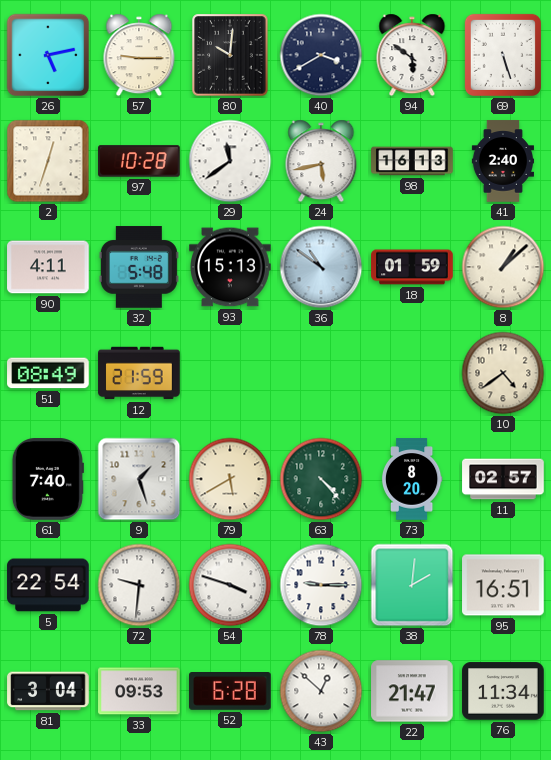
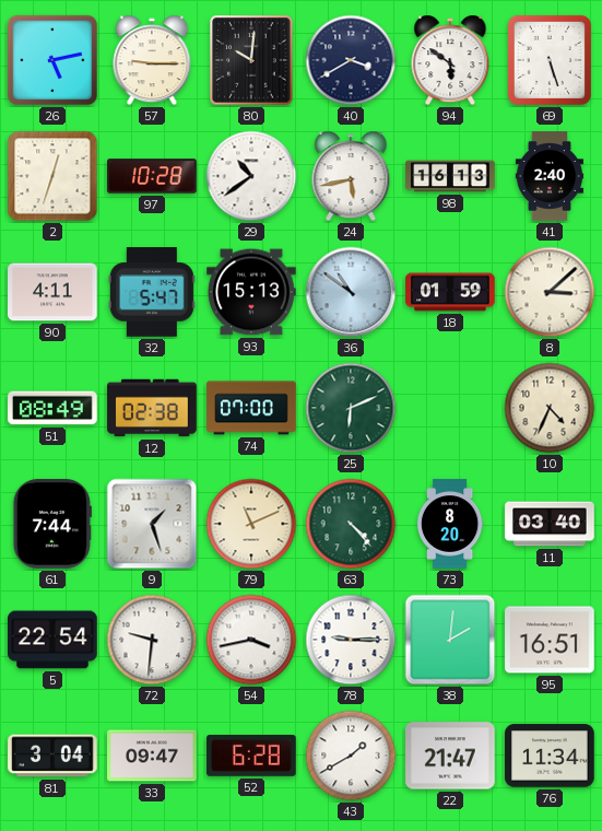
29: 11:39 -> 10:39 (251, 176)
32: 5:48 -> 5:47 (152, 292)
8: 1:08 -> 3:08 (550, 292)
12: 21:59 -> 02:38 (152, 408)
74: none -> 07:00 (251, 408)
25: none -> 6:11 (351, 408)
10: 4:39 -> 4:34 (550, 408)
61: 7:40 -> 7:44 (52, 524)
79: 5:40 -> 11:11 (251, 524)
11: 02:57 -> 03:40 (550, 524)
54: 3:48 -> 3:43 (251, 640)
33: 09:53 -> 09:47 (152, 756)
43: 12:52 -> 1:40 (351, 756)
